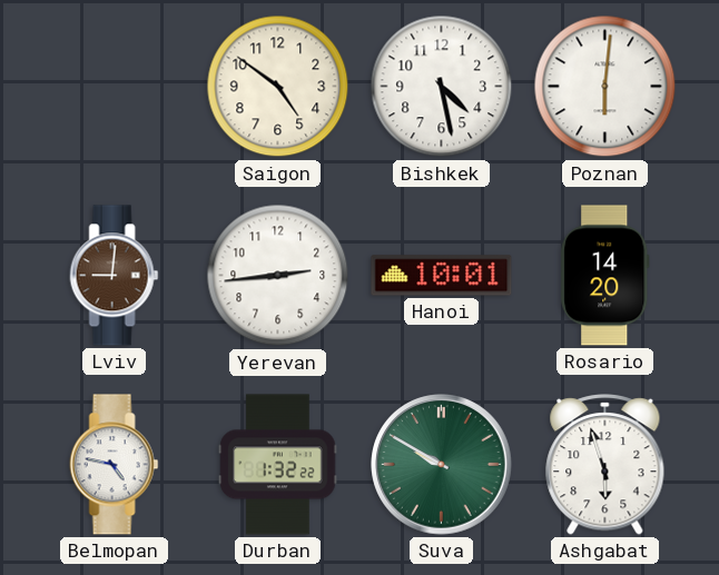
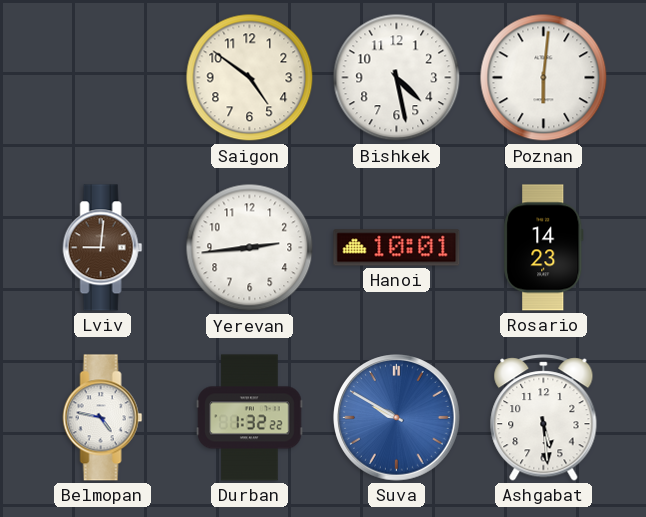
Rosario: 14:20 -> 14:23 (544, 248)
Suva dial: green -> blue (397, 418)
Ashgabat: 5:57 -> 5:29 (544, 418)
